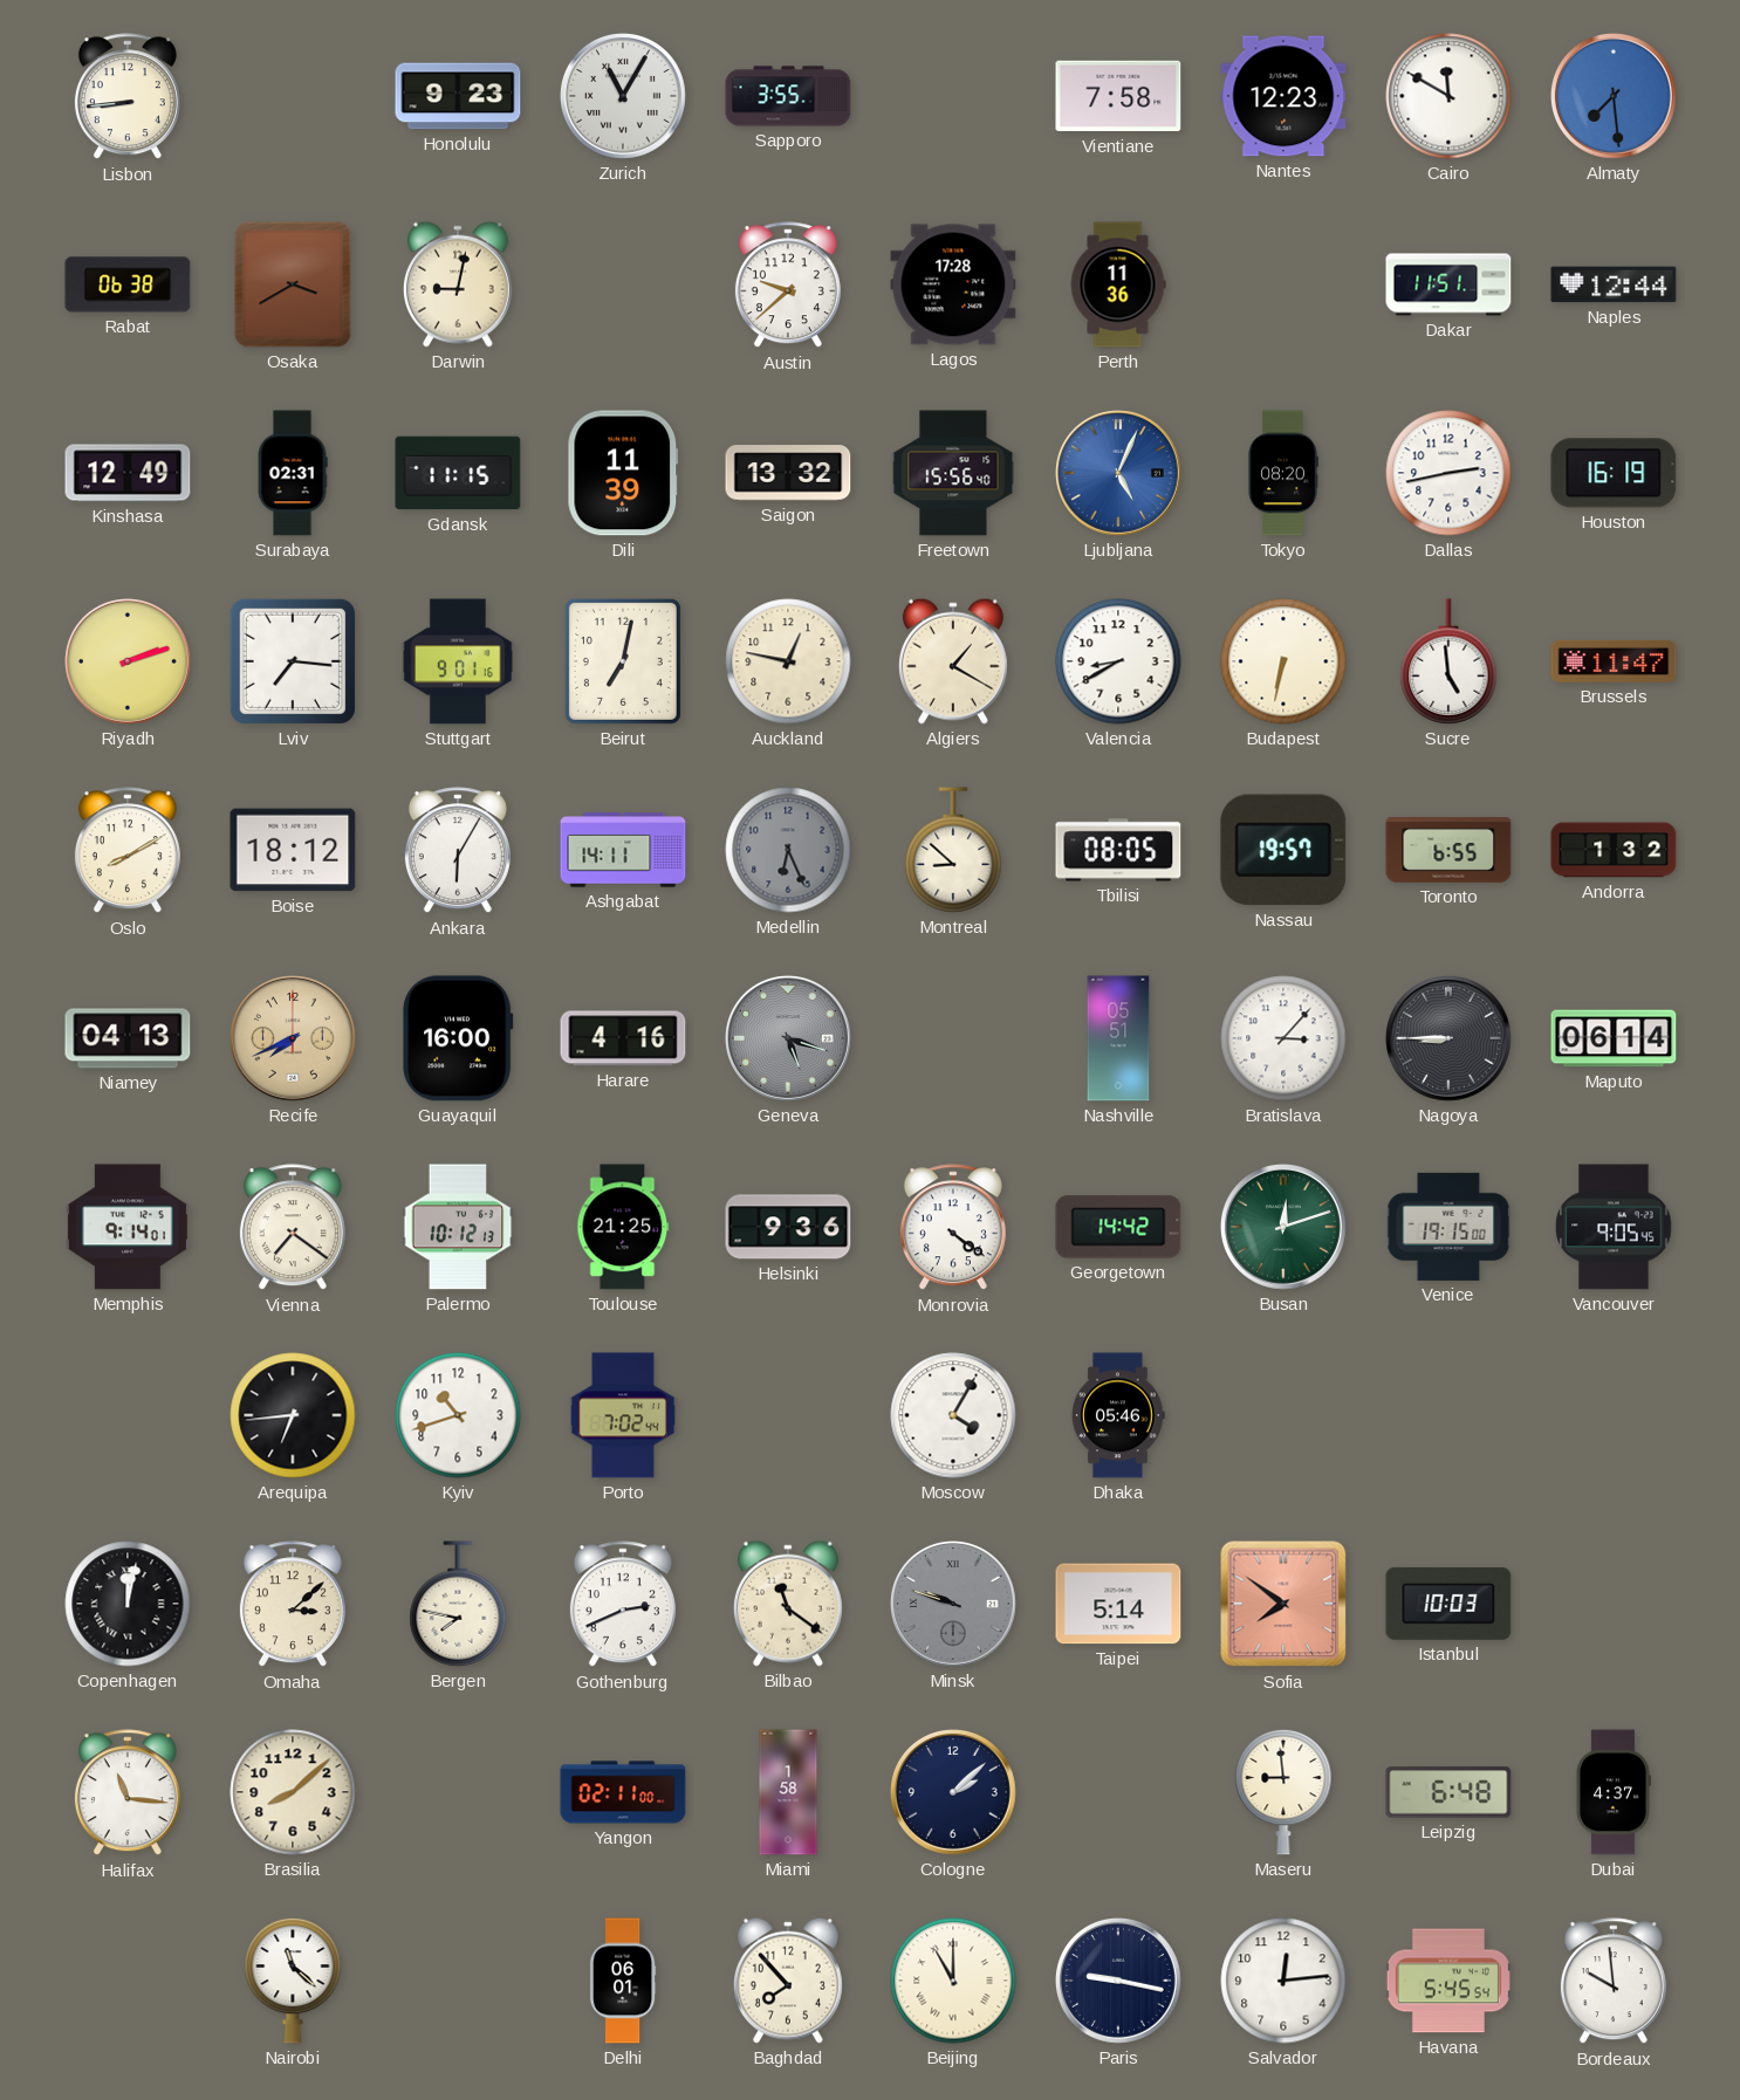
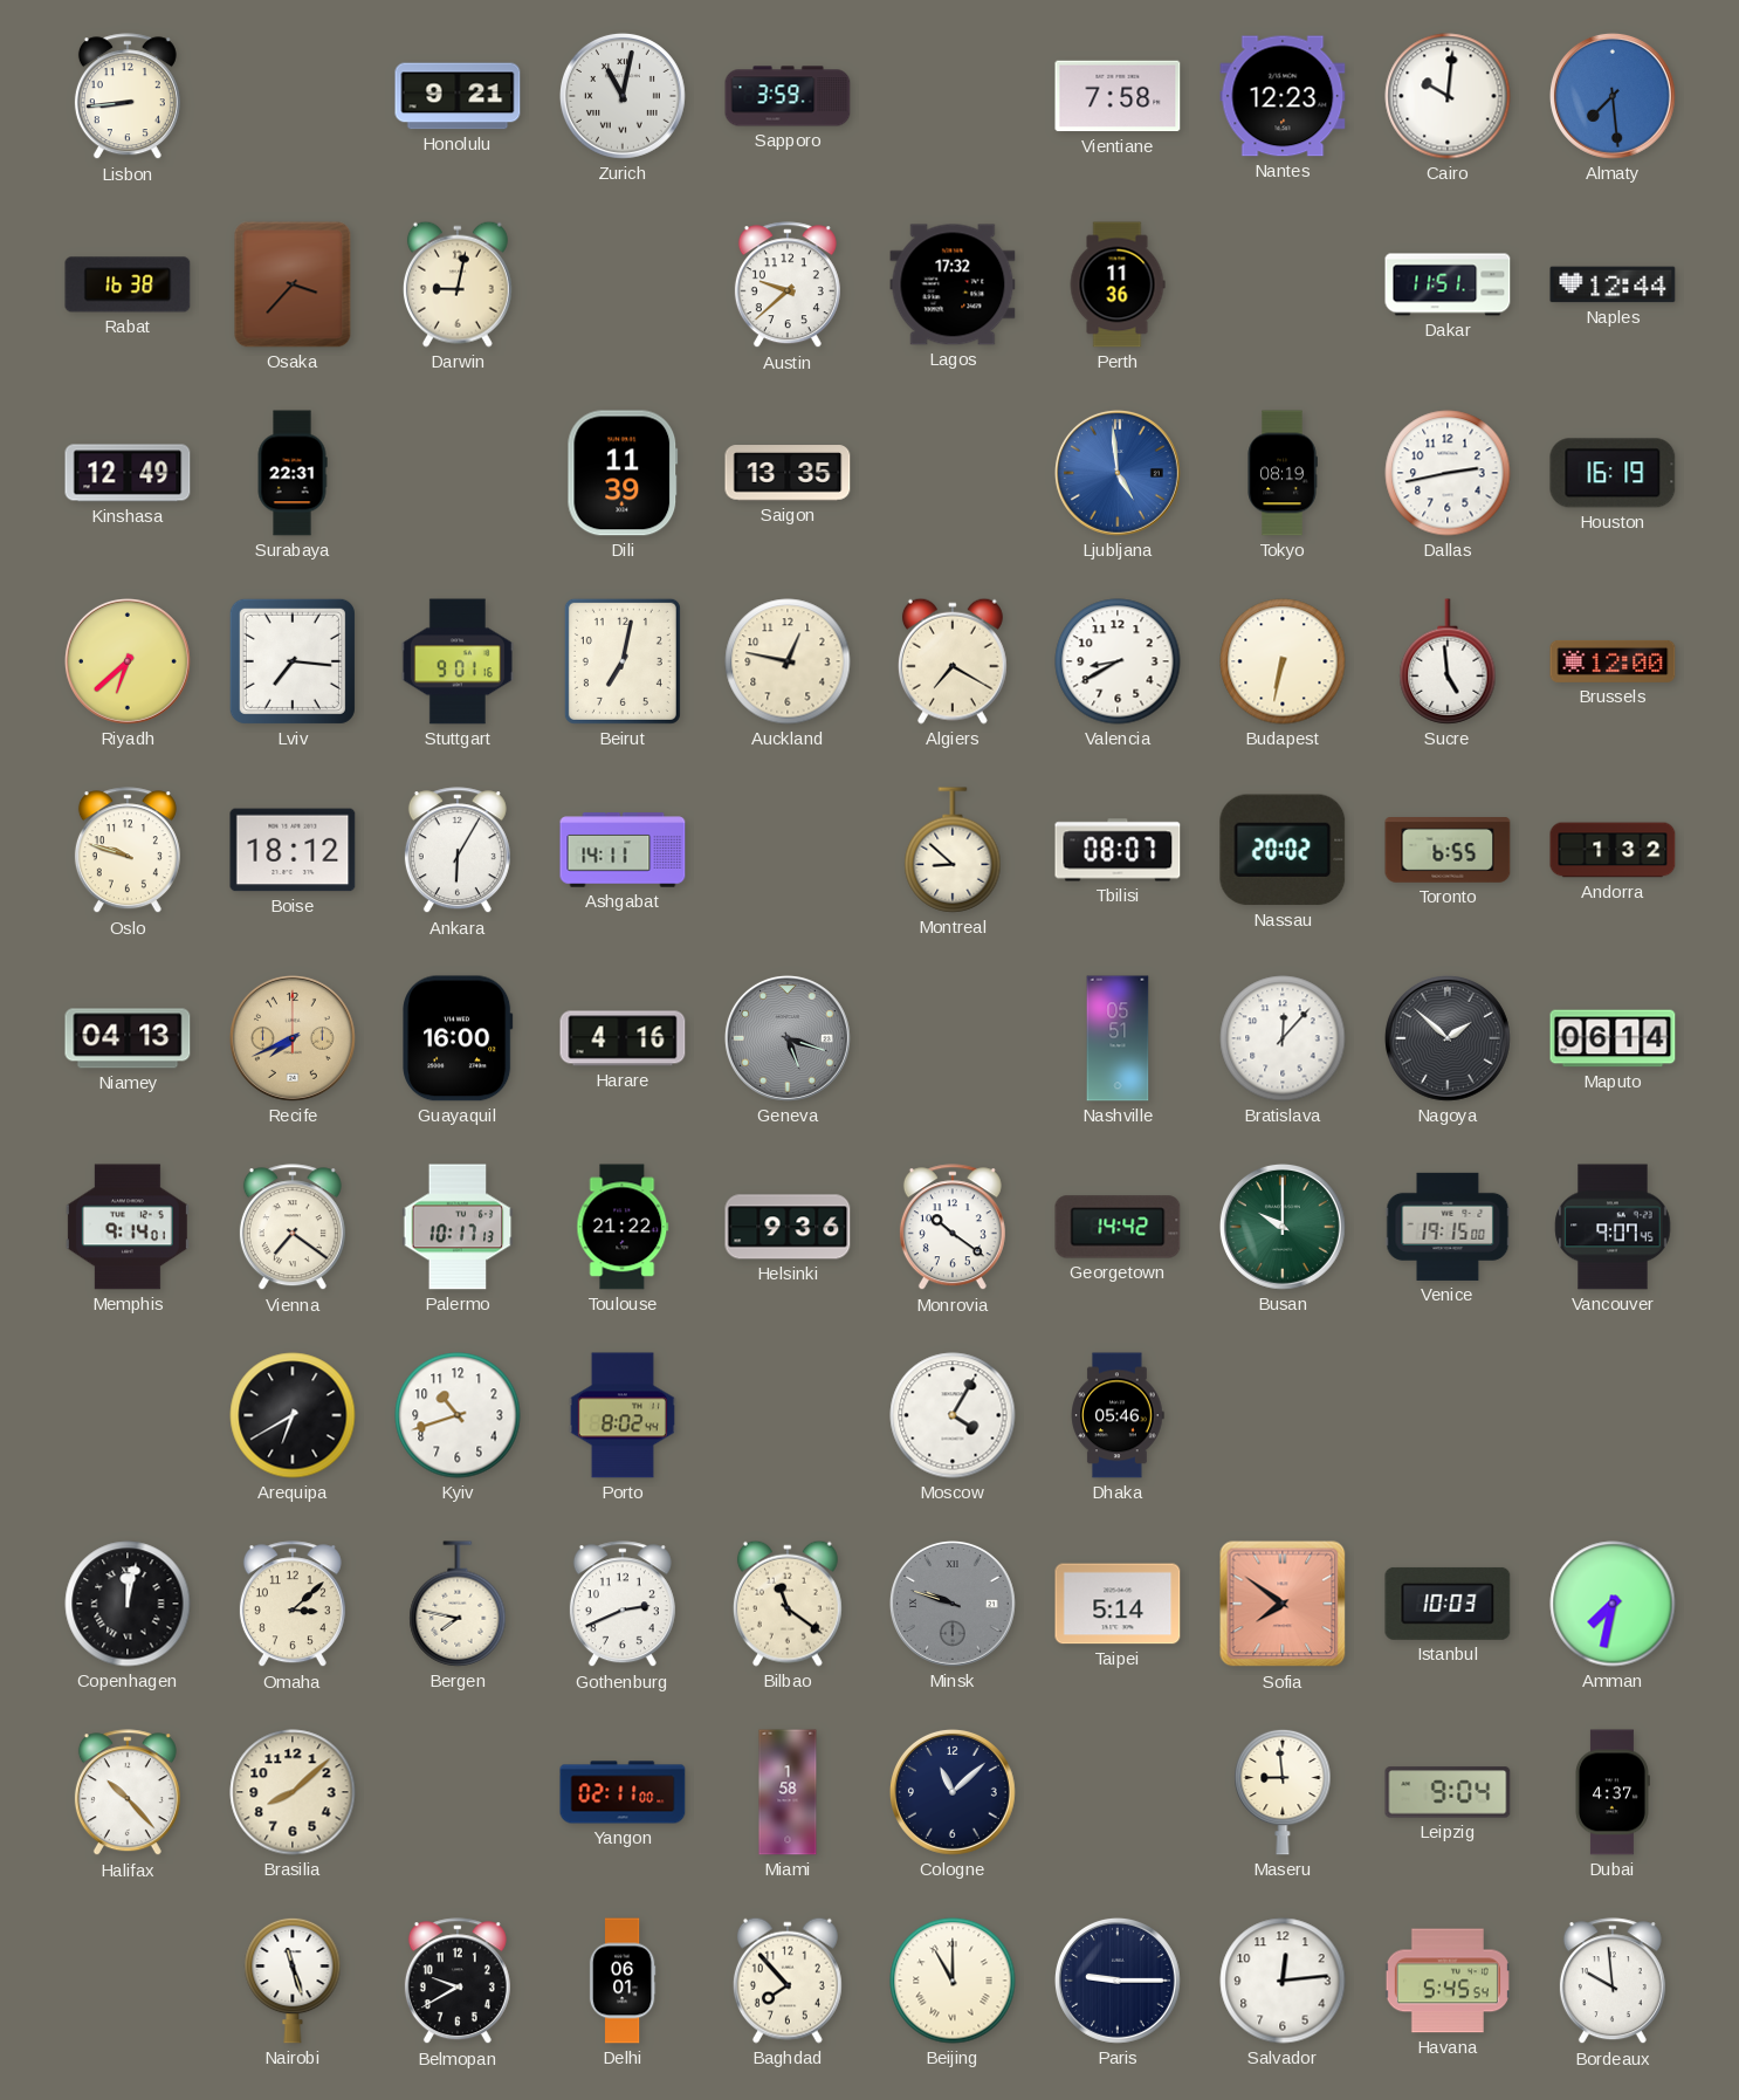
Honolulu: 9:23 -> 9:21 (458, 96)
Zurich: 11:05 -> 11:02 (623, 96)
Sapporo: 3:55 -> 3:59 (788, 96)
Cairo: 11:50 -> 10:01 (1448, 96)
Rabat: 06:38 -> 16:38 (128, 284)
Osaka: 3:40 -> 3:37 (293, 284)
Lagos: 17:28 -> 17:32 (953, 284)
Surabaya: 02:31 -> 22:31 (293, 473)
Gdansk: 11:15 -> none (458, 473)
Saigon: 13:32 -> 13:35 (788, 473)
Freetown: 15:56 -> none (953, 473)
Ljubljana: 5:04 -> 4:59 (1118, 473)
Tokyo: 08:20 -> 08:19 (1283, 473)
Riyadh: 2:12 -> 6:38 (128, 661)
Algiers: 1:20 -> 7:20 (953, 661)
Brussels: 11:47 -> 12:00 (1613, 661)
Oslo: 8:10 -> 9:48 (128, 851)
Medellin: 6:26 -> none (788, 850)
Tbilisi: 08:05 -> 08:07 (1118, 850)
Nassau: 19:57 -> 20:02 (1283, 850)
Bratislava: 3:07 -> 12:07 (1283, 1038)
Nagoya: 8:45 -> 1:52 (1448, 1038)
Palermo: 10:12 -> 10:17 (458, 1227)
Toulouse: 21:25 -> 21:22 (623, 1227)
Monrovia: 4:21 -> 10:21 (953, 1228)
Busan: 12:12 -> 10:00 (1283, 1227)
Vancouver: 9:05 -> 9:07 (1613, 1227)
Arequipa: 6:44 -> 6:40 (293, 1415)
Porto: 7:02 -> 8:02 (623, 1415)
Amman: none -> 7:32 (1613, 1604)
Halifax: 11:16 -> 10:23 (128, 1793)
Cologne: 2:08 -> 11:08 (953, 1792)
Leipzig: 6:48 -> 9:04 (1448, 1792)
Nairobi: 11:22 -> 11:27 (293, 1981)
Belmopan: none -> 9:40 (458, 1982)
Paris: 9:17 -> 9:15 (1118, 1981)
